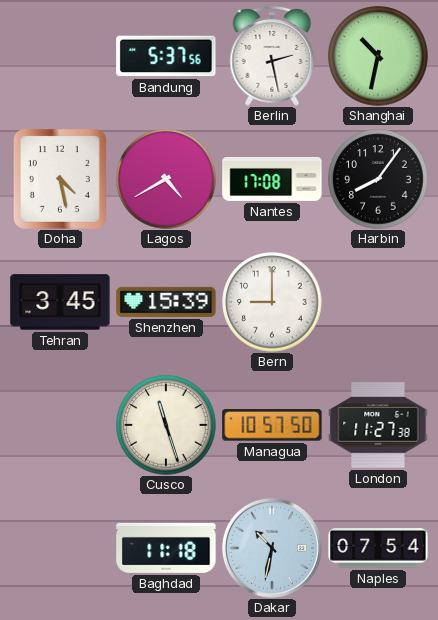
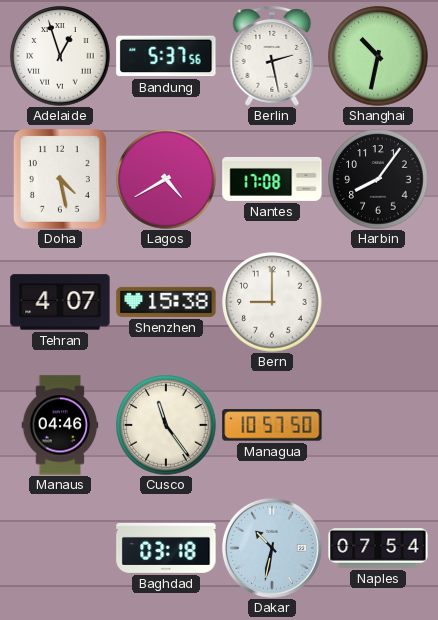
Adelaide: none -> 12:57 (60, 56)
Tehran: 3:45 -> 4:07 (60, 302)
Shenzhen: 15:39 -> 15:38 (166, 302)
Manaus: none -> 04:46 (60, 425)
Cusco: 11:27 -> 11:24 (166, 425)
London: 11:27 -> none (378, 425)
Baghdad: 11:18 -> 03:18 (166, 548)
